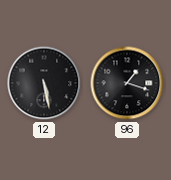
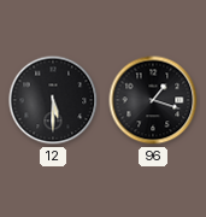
12: 5:28 -> 5:30 (53, 100)
